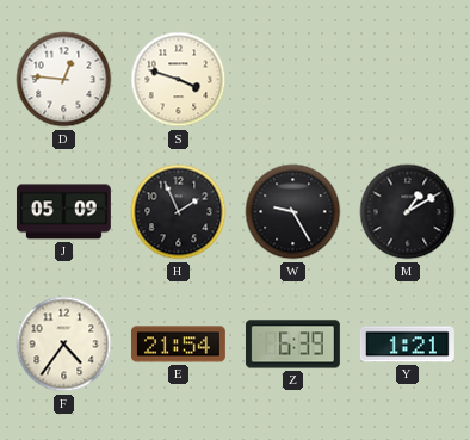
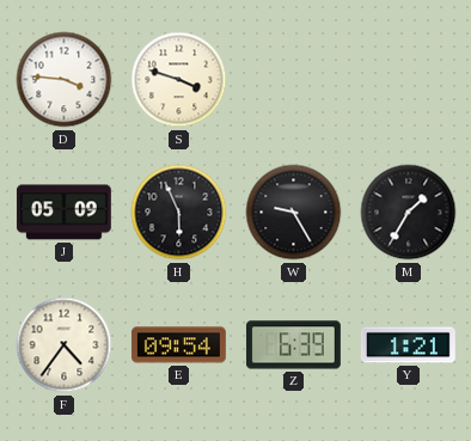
D: 12:46 -> 3:46 (65, 80)
H: 1:56 -> 5:56 (179, 213)
M: 1:10 -> 1:35 (409, 213)
E: 21:54 -> 09:54 (178, 345)
